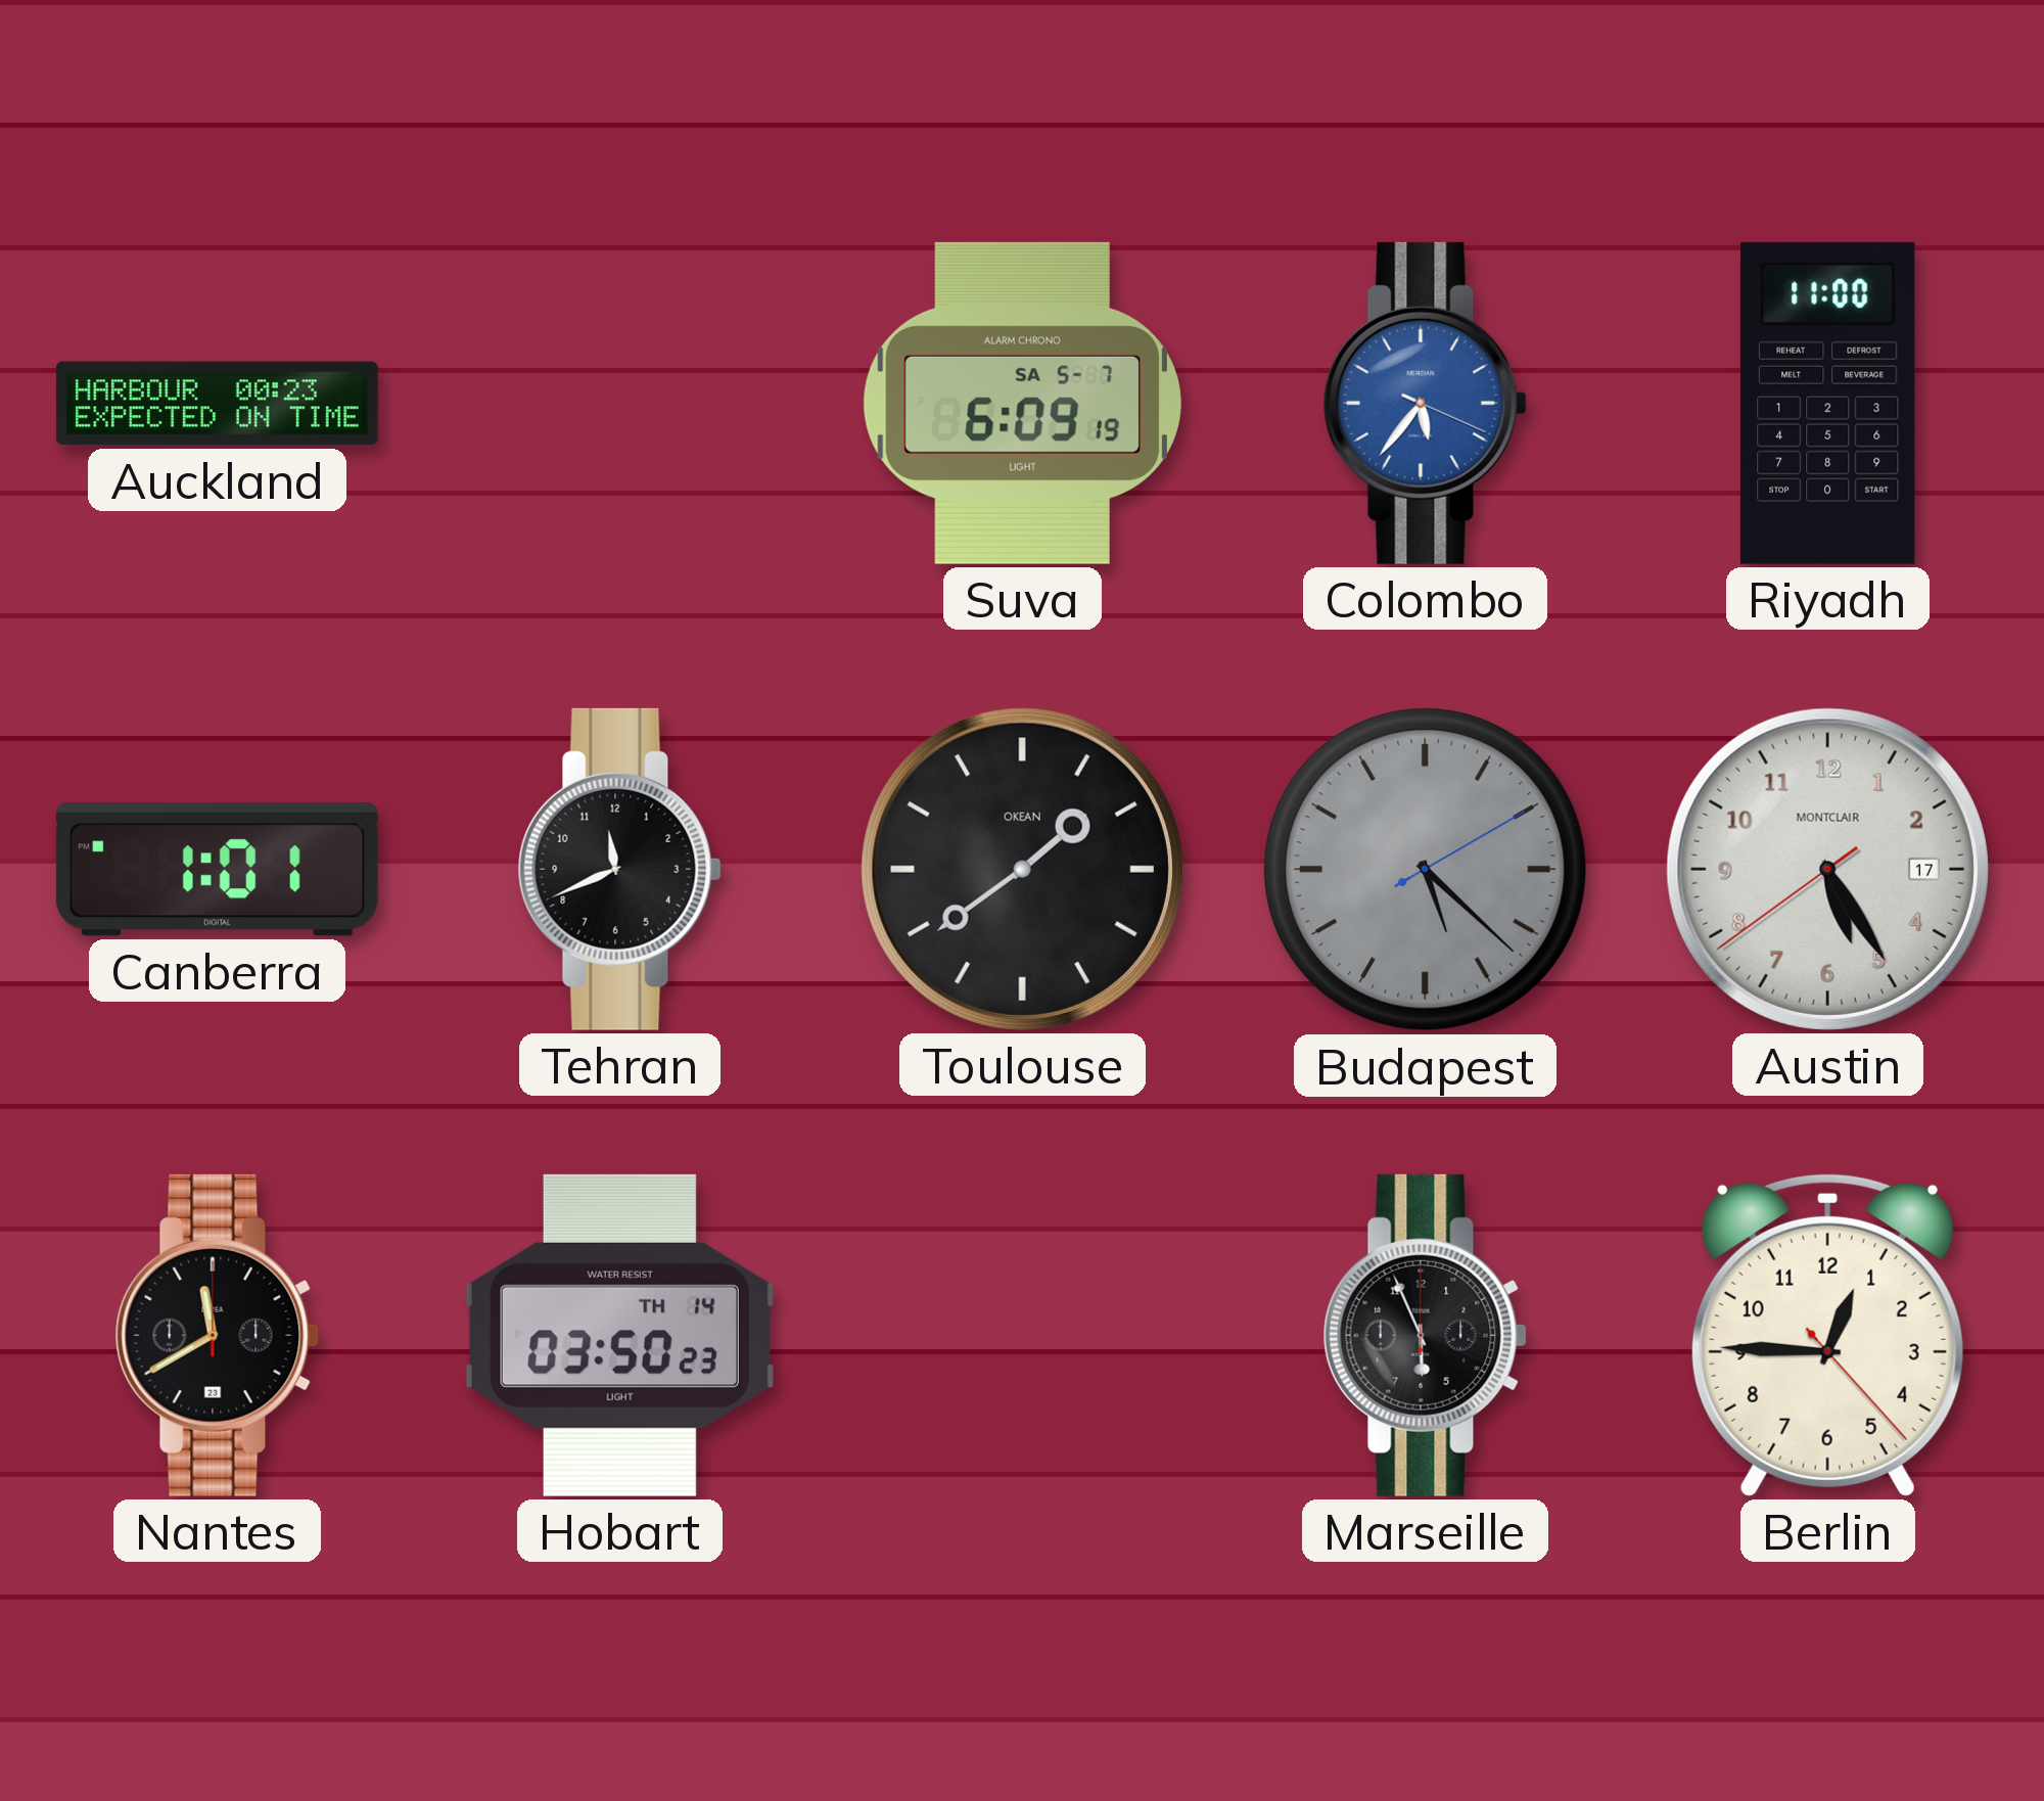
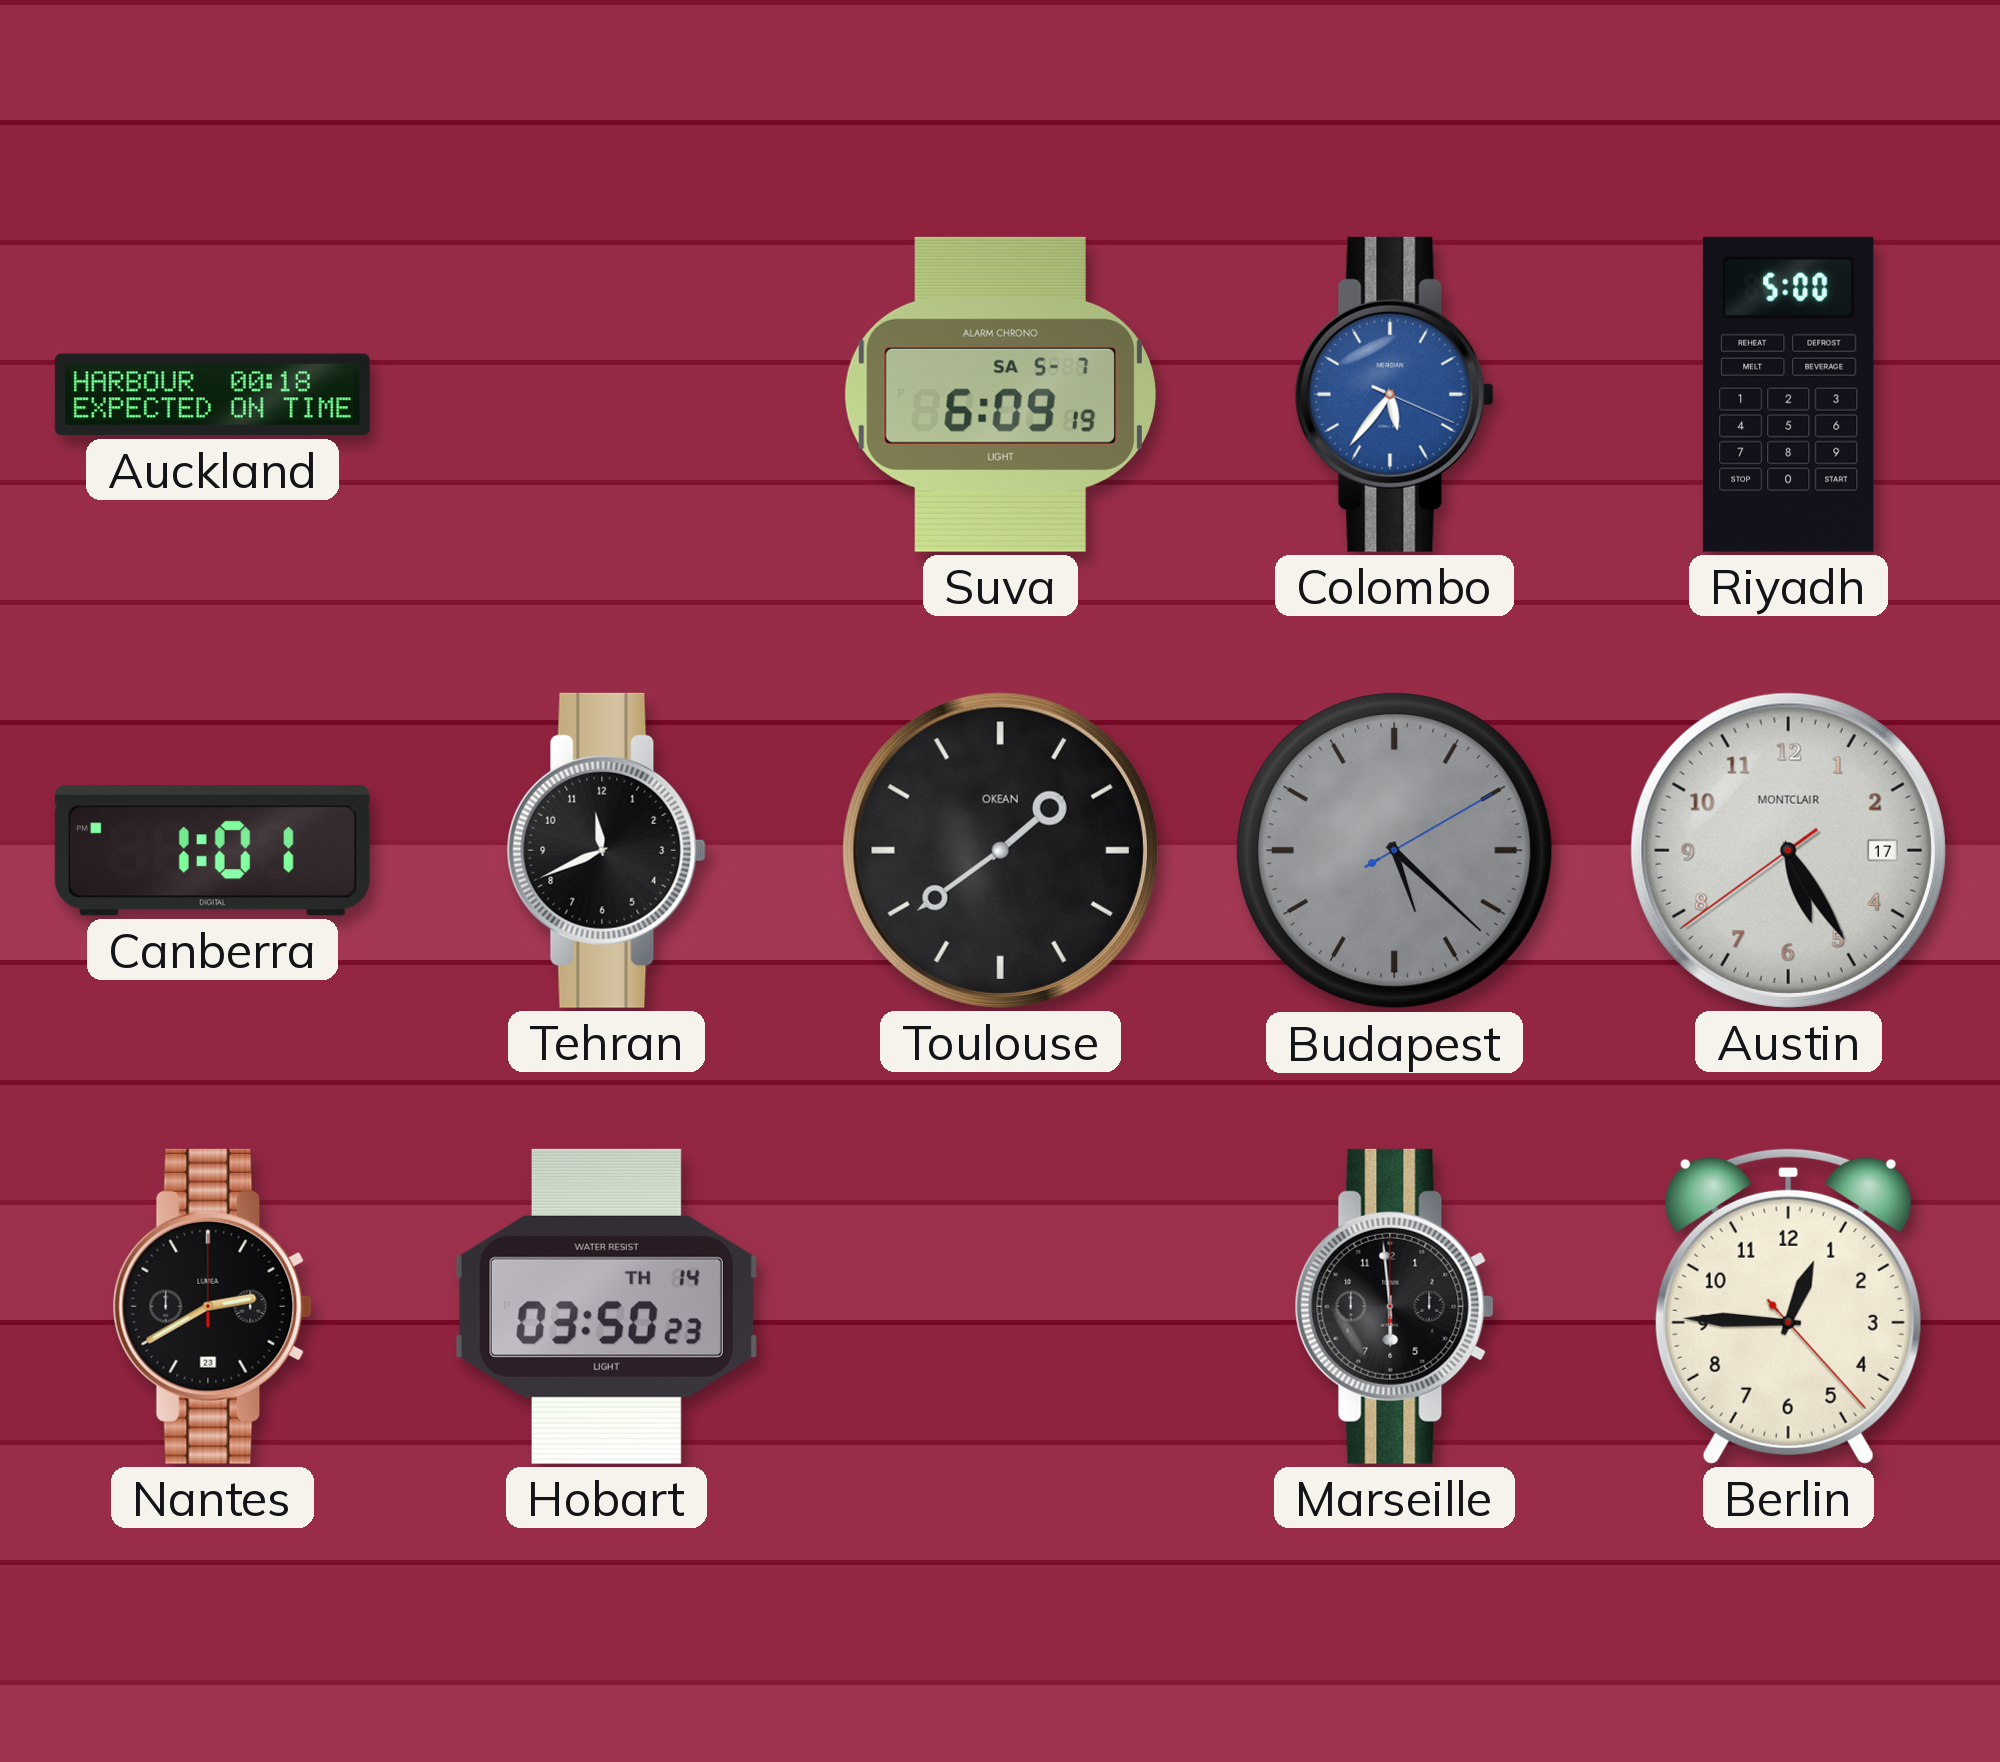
Auckland: 00:23 -> 00:18 (212, 395)
Riyadh: 11:00 -> 5:00 (1788, 394)
Nantes: 11:40 -> 2:40 (212, 1306)
Marseille: 5:56 -> 5:59 (1394, 1306)
